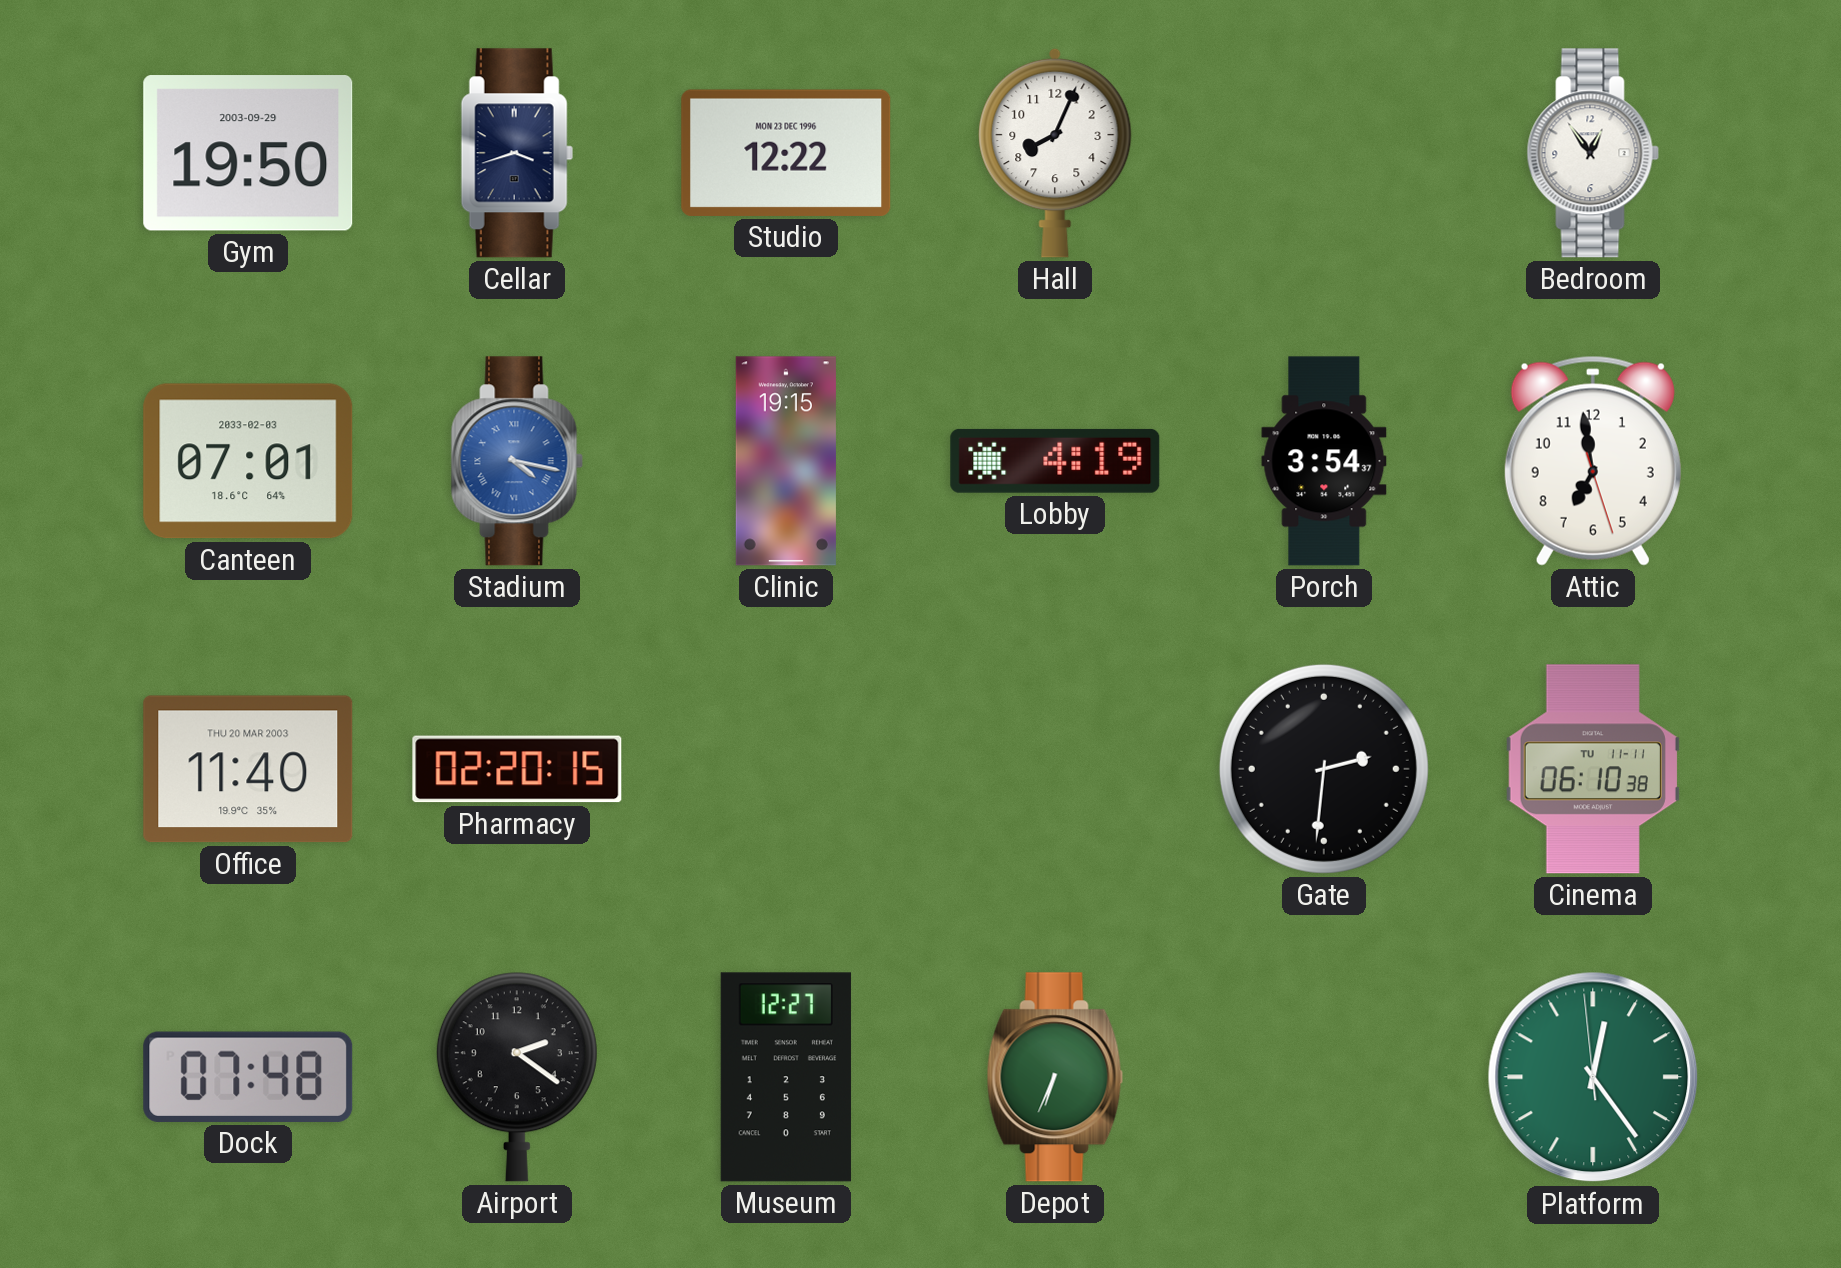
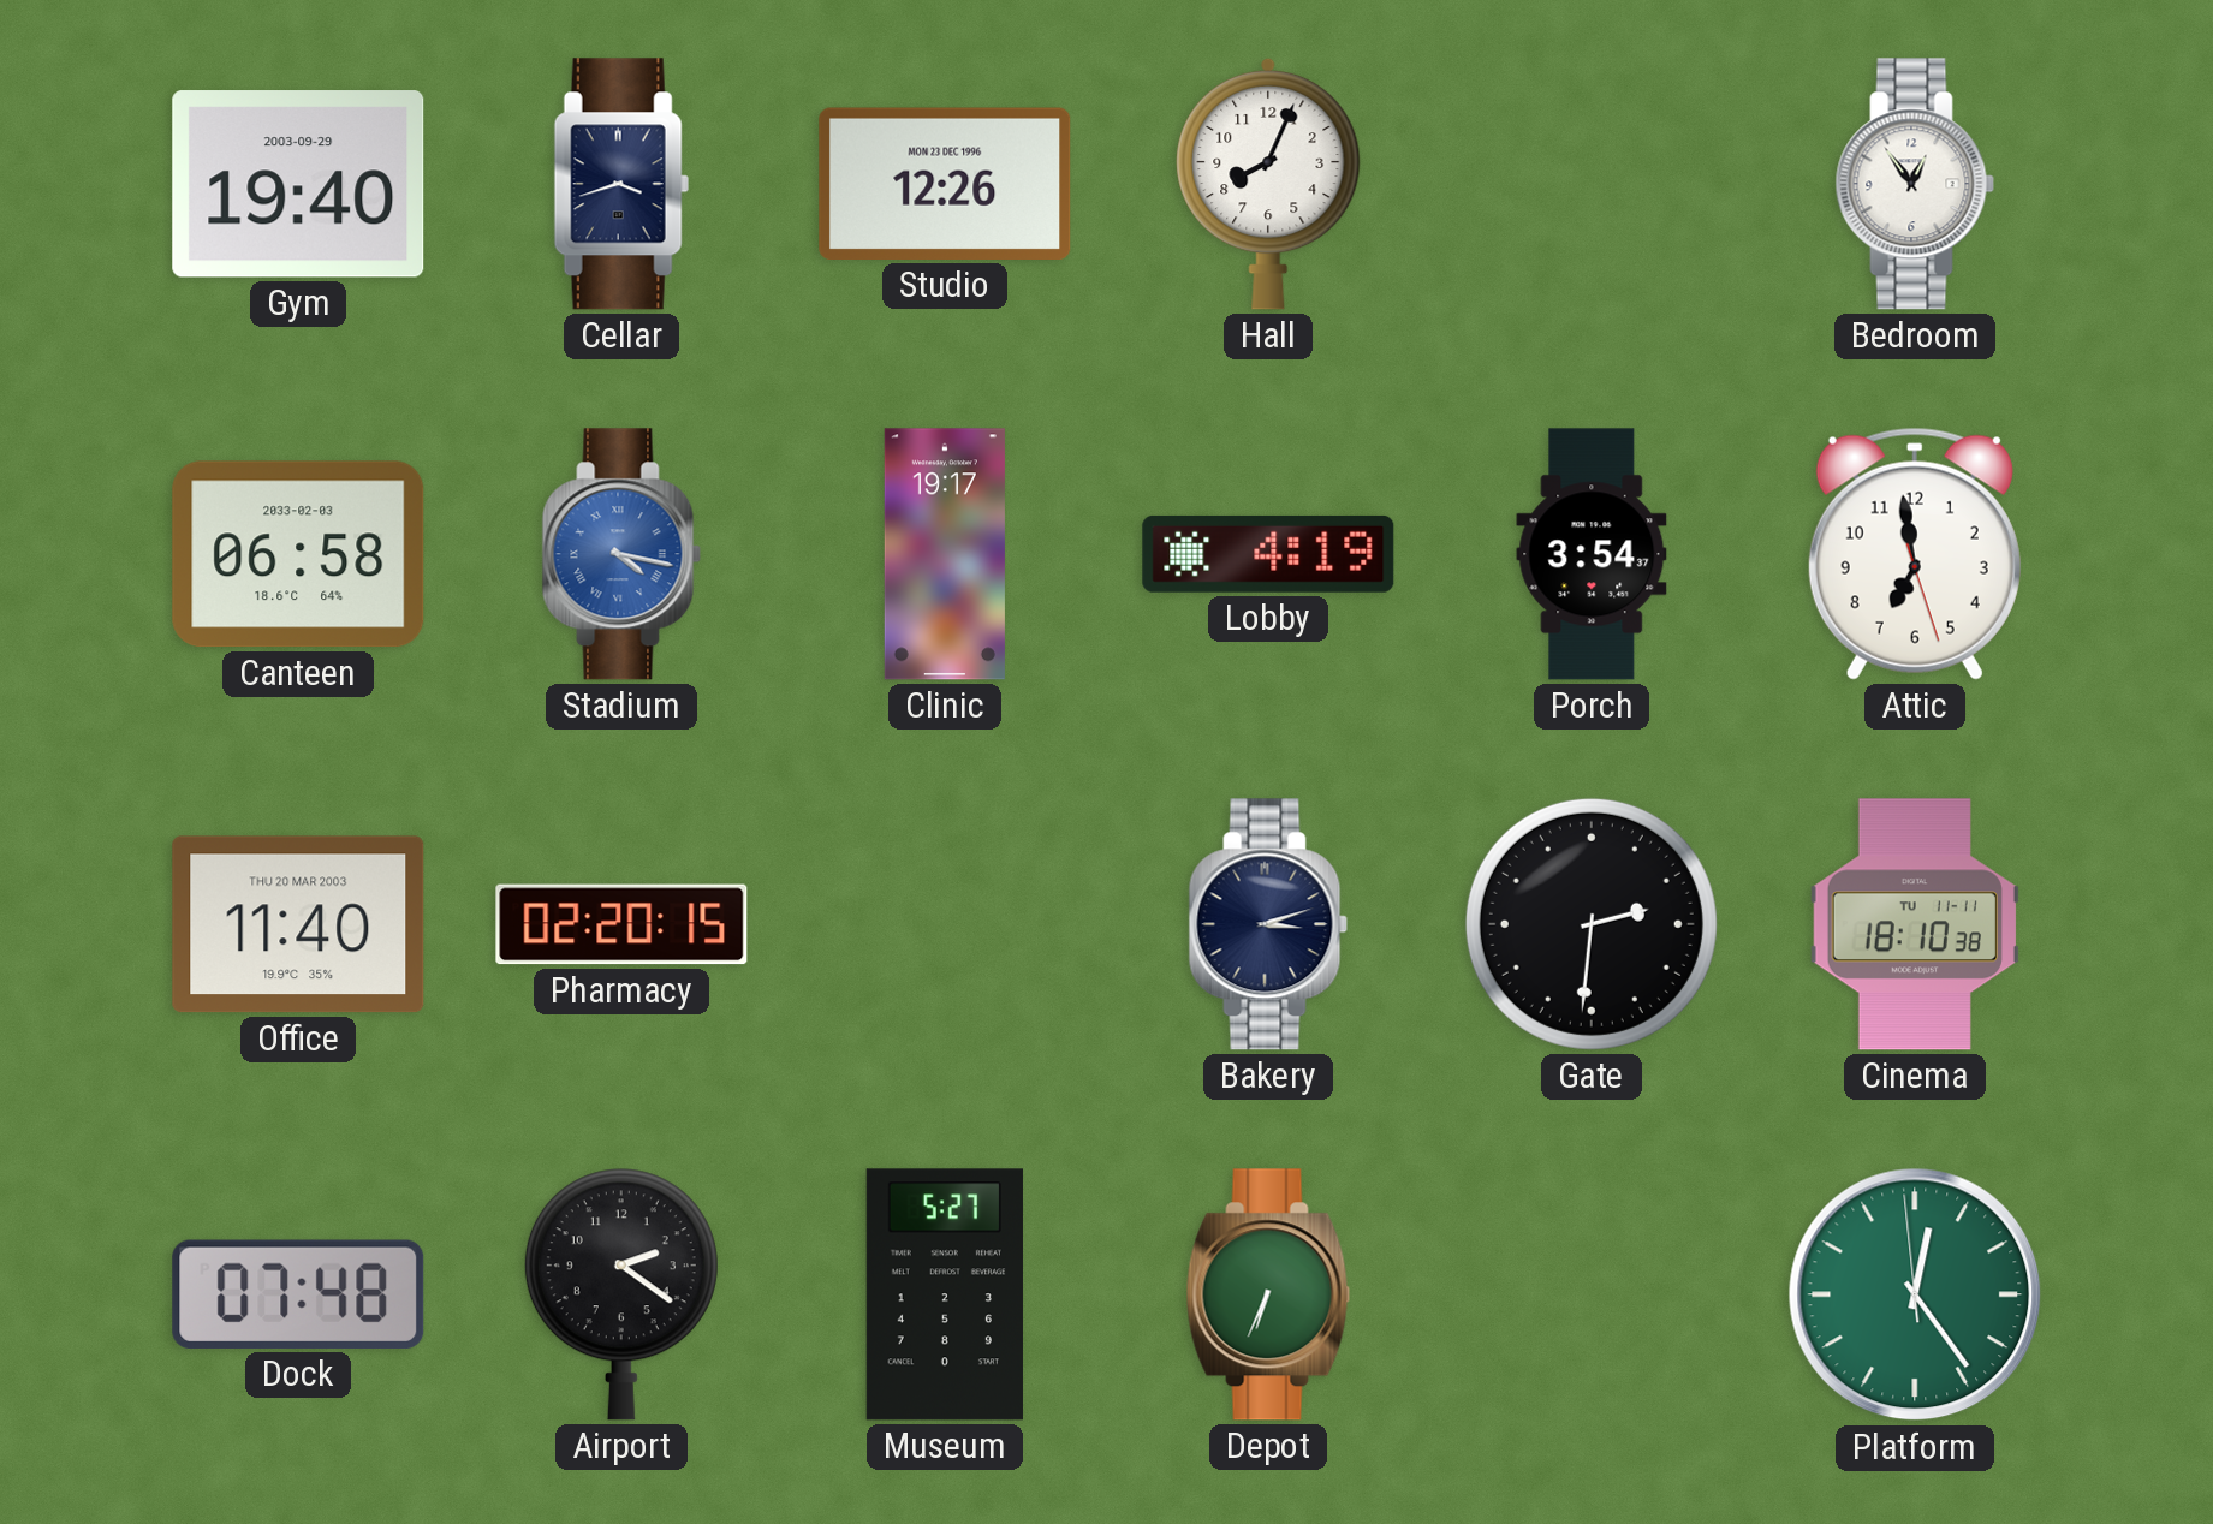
Gym: 19:50 -> 19:40 (298, 184)
Studio: 12:22 -> 12:26 (945, 184)
Canteen: 07:01 -> 06:58 (298, 554)
Clinic: 19:15 -> 19:17 (945, 554)
Bakery: none -> 3:12 (1268, 924)
Cinema: 06:10 -> 18:10 (1915, 924)
Museum: 12:27 -> 5:27 (945, 1294)
